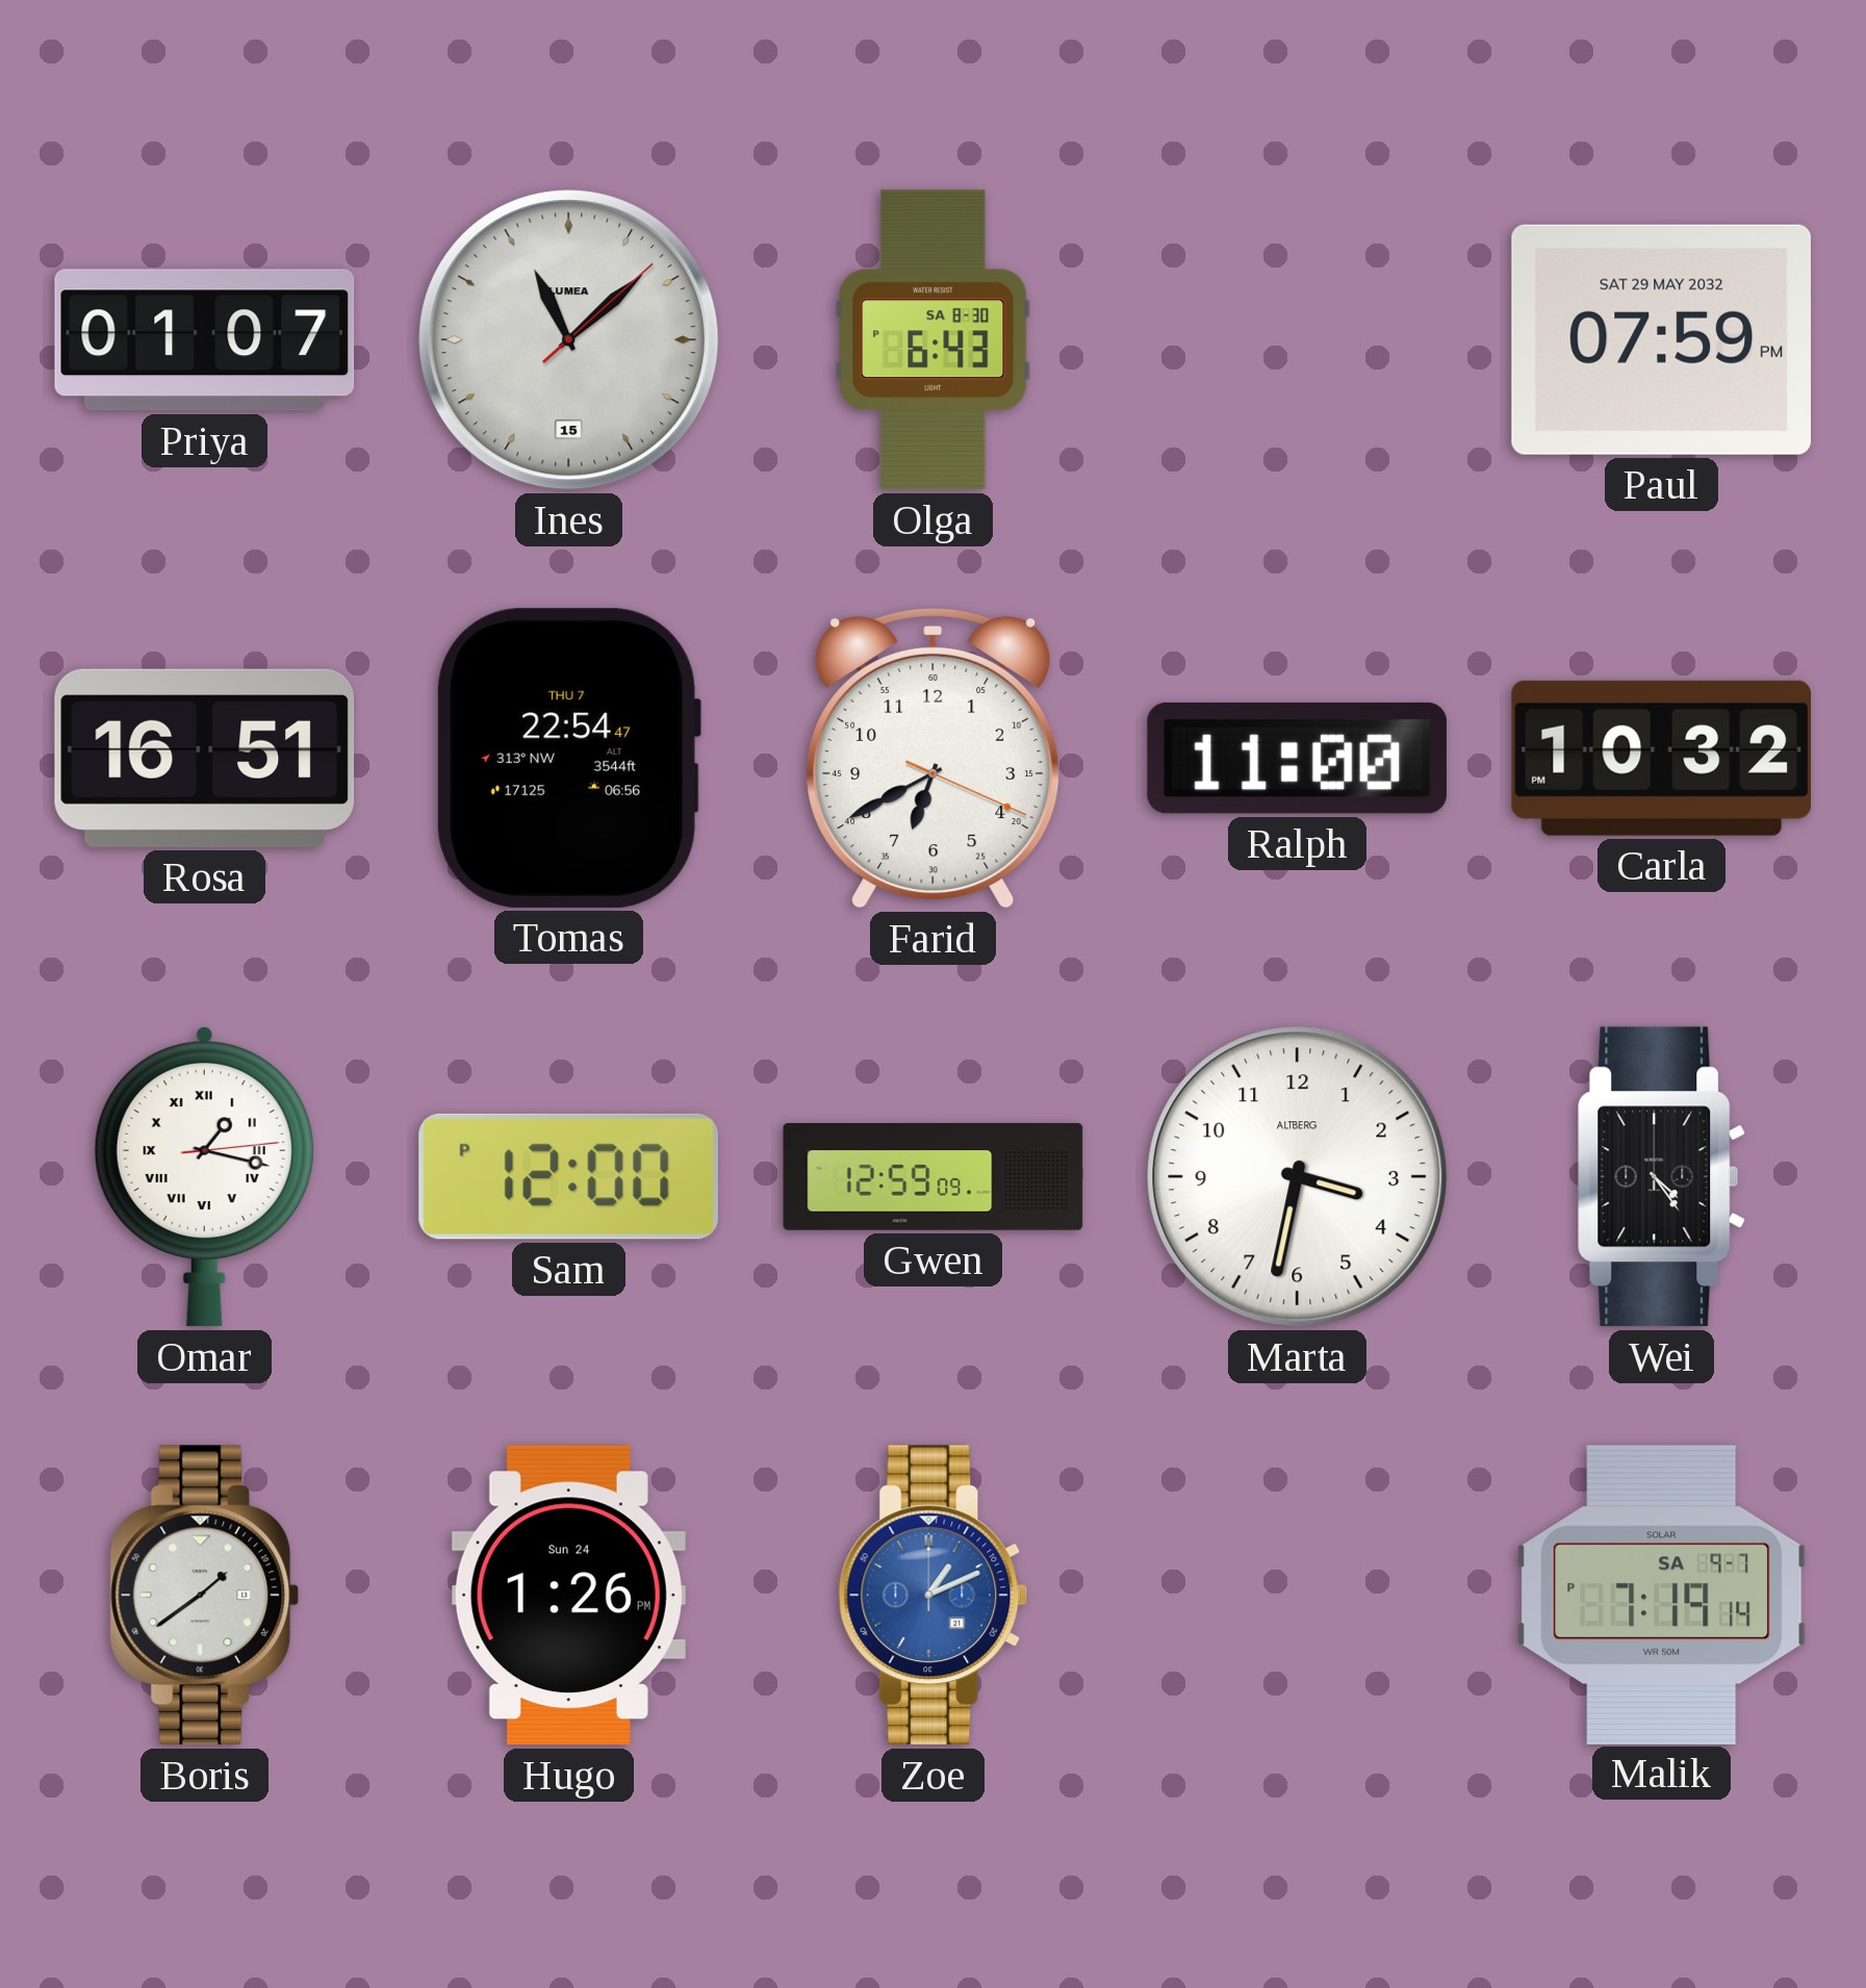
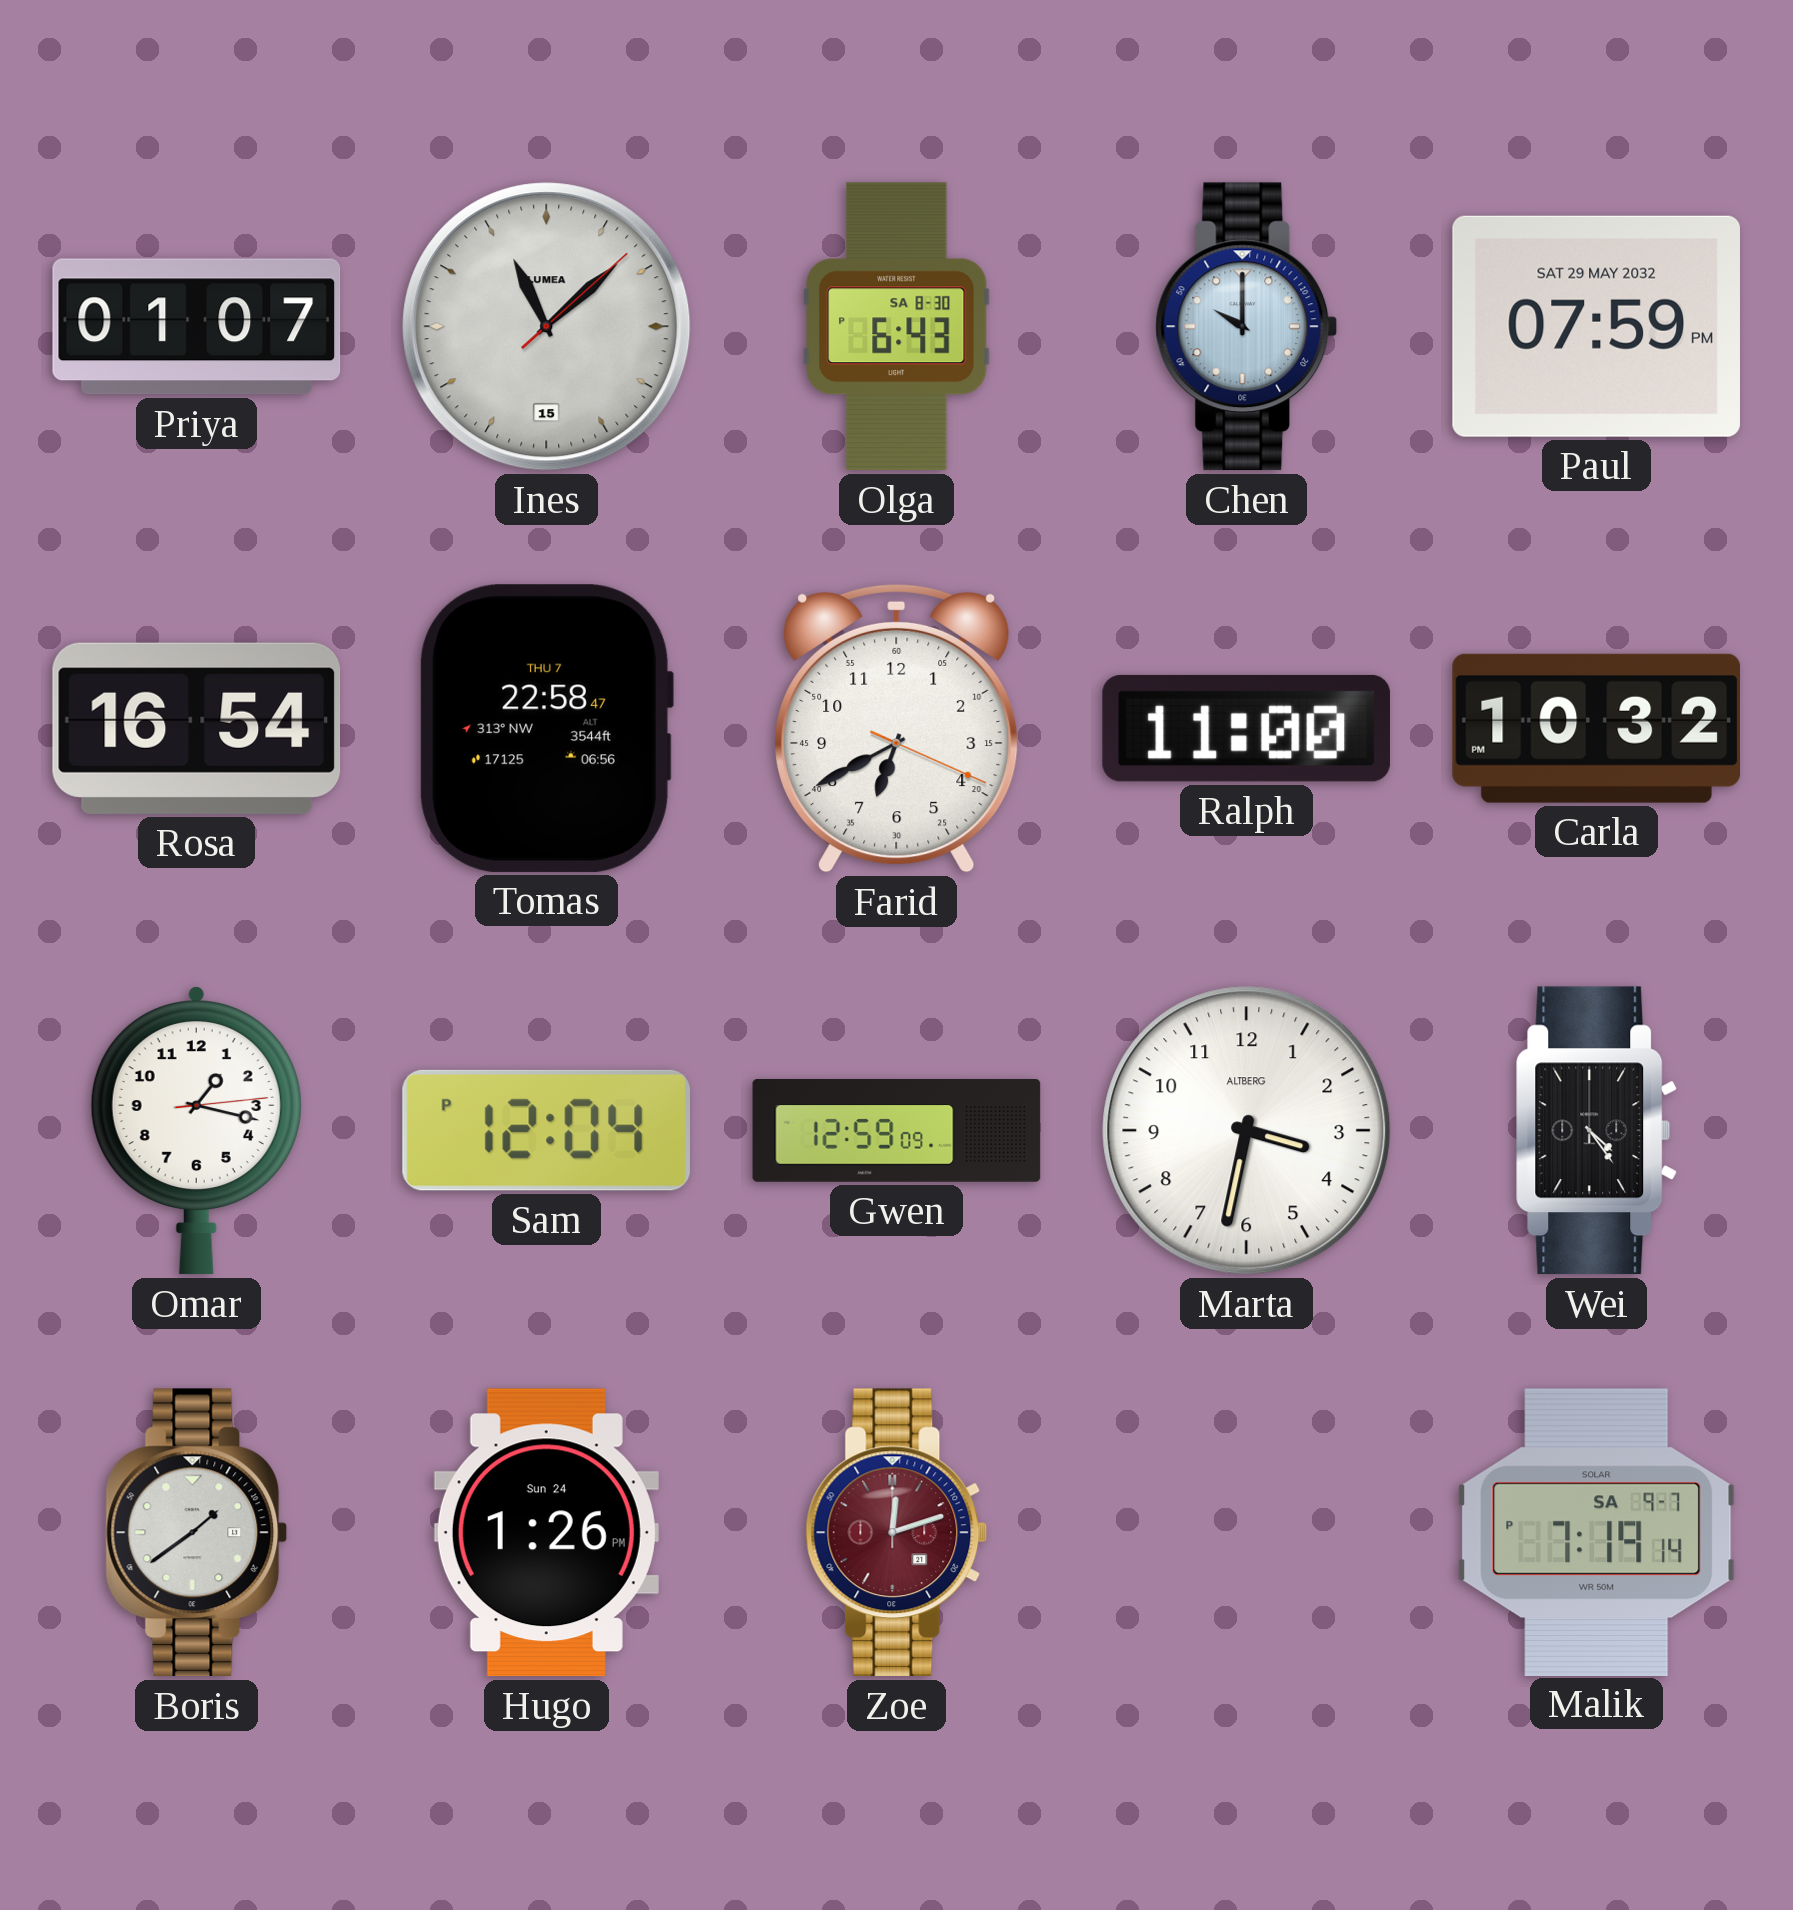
Chen: none -> 10:00 (1247, 327)
Rosa: 16:51 -> 16:54 (197, 728)
Tomas: 22:54 -> 22:58 (546, 728)
Omar numerals: Roman -> Arabic (196, 1131)
Sam: 12:00 -> 12:04 (546, 1130)
Zoe: 1:11 -> 12:12 (897, 1533)
Zoe dial: blue -> burgundy (897, 1533)
